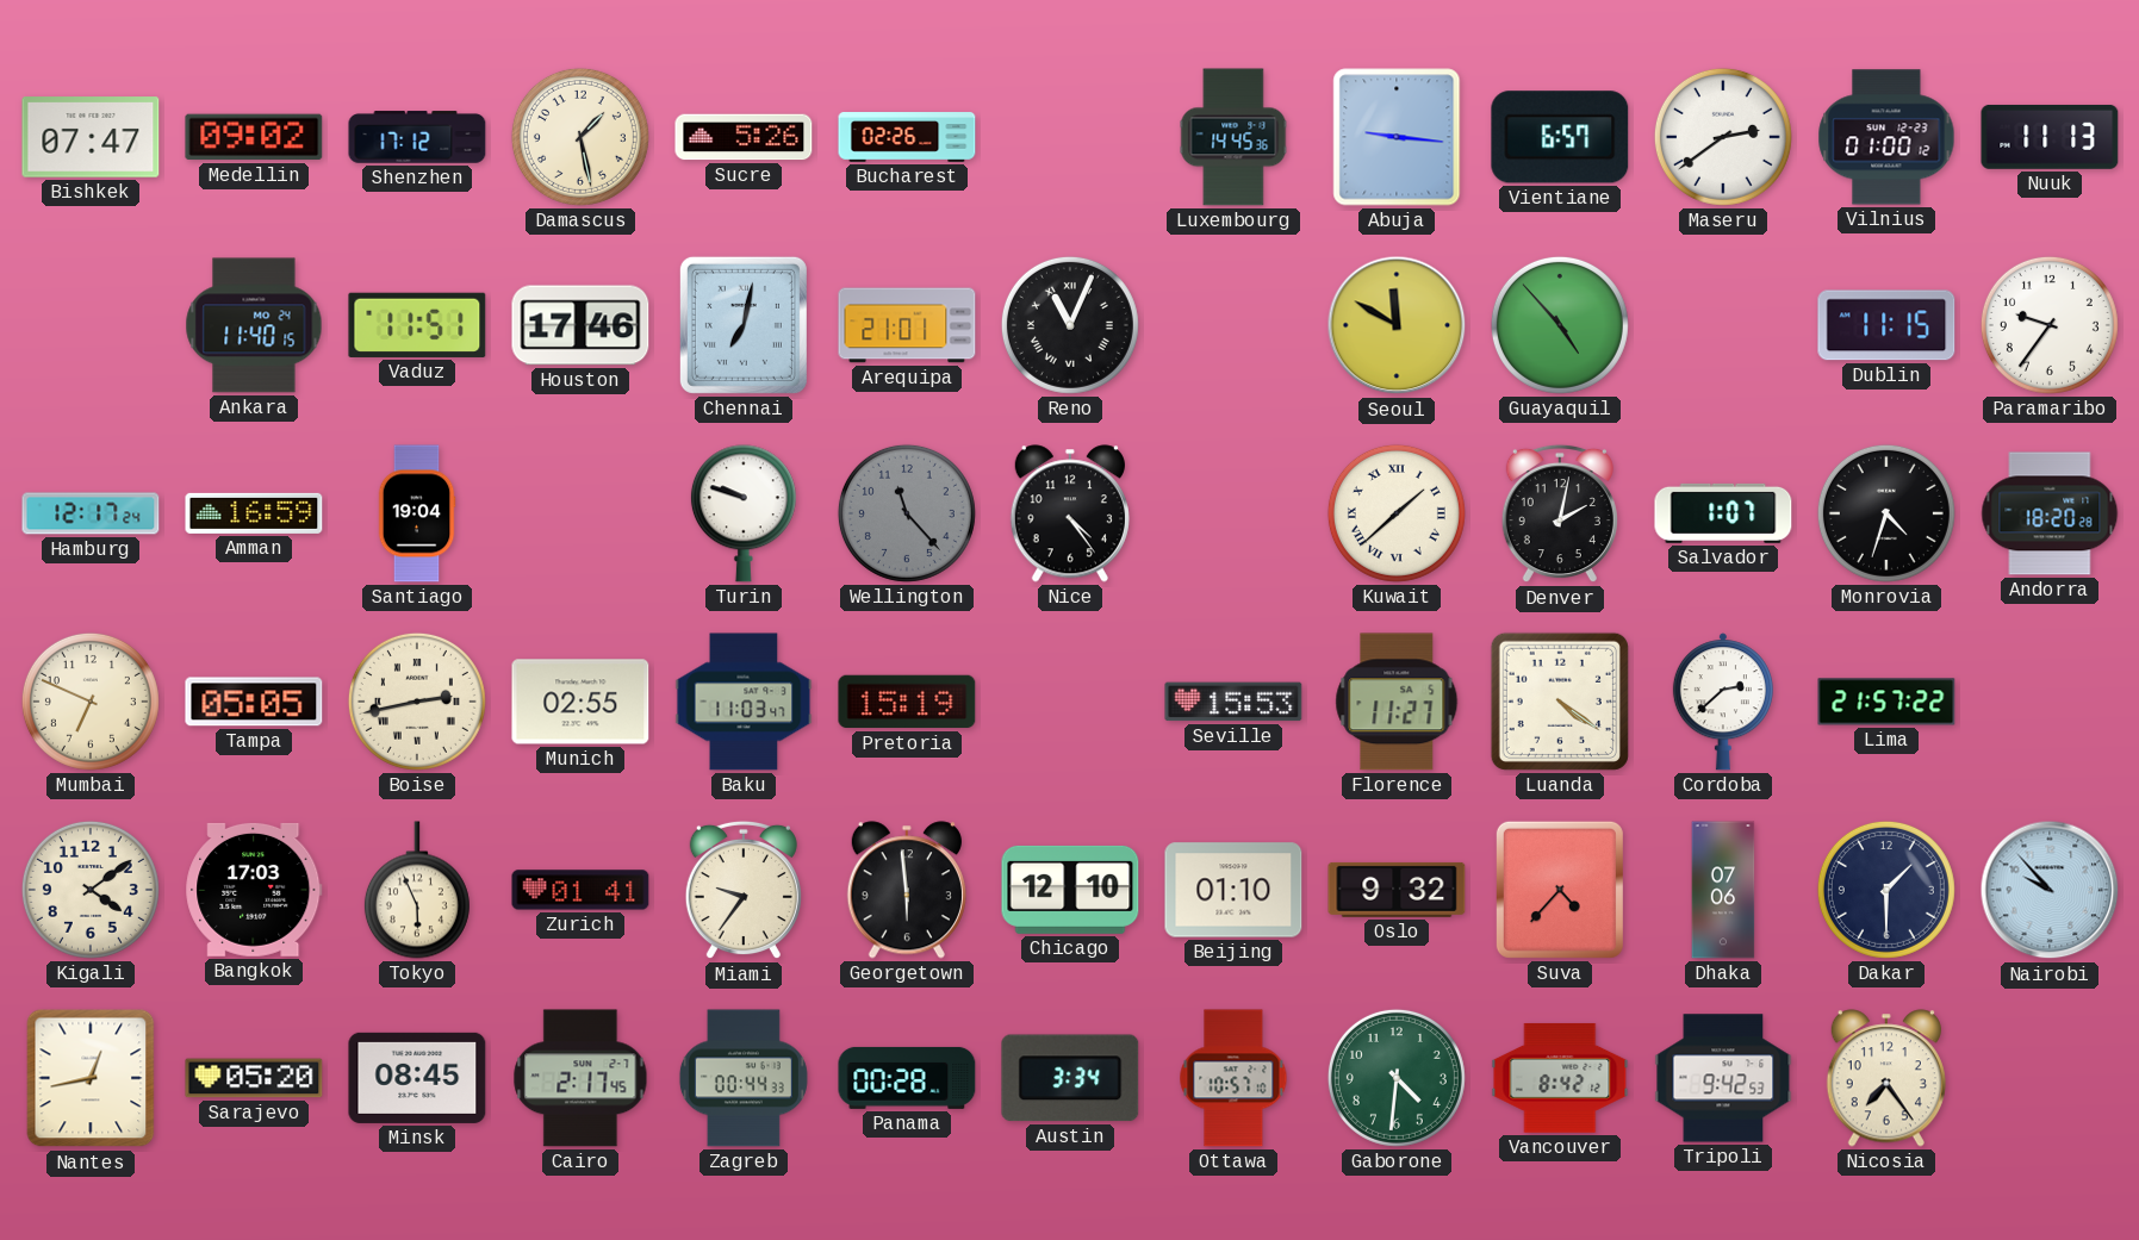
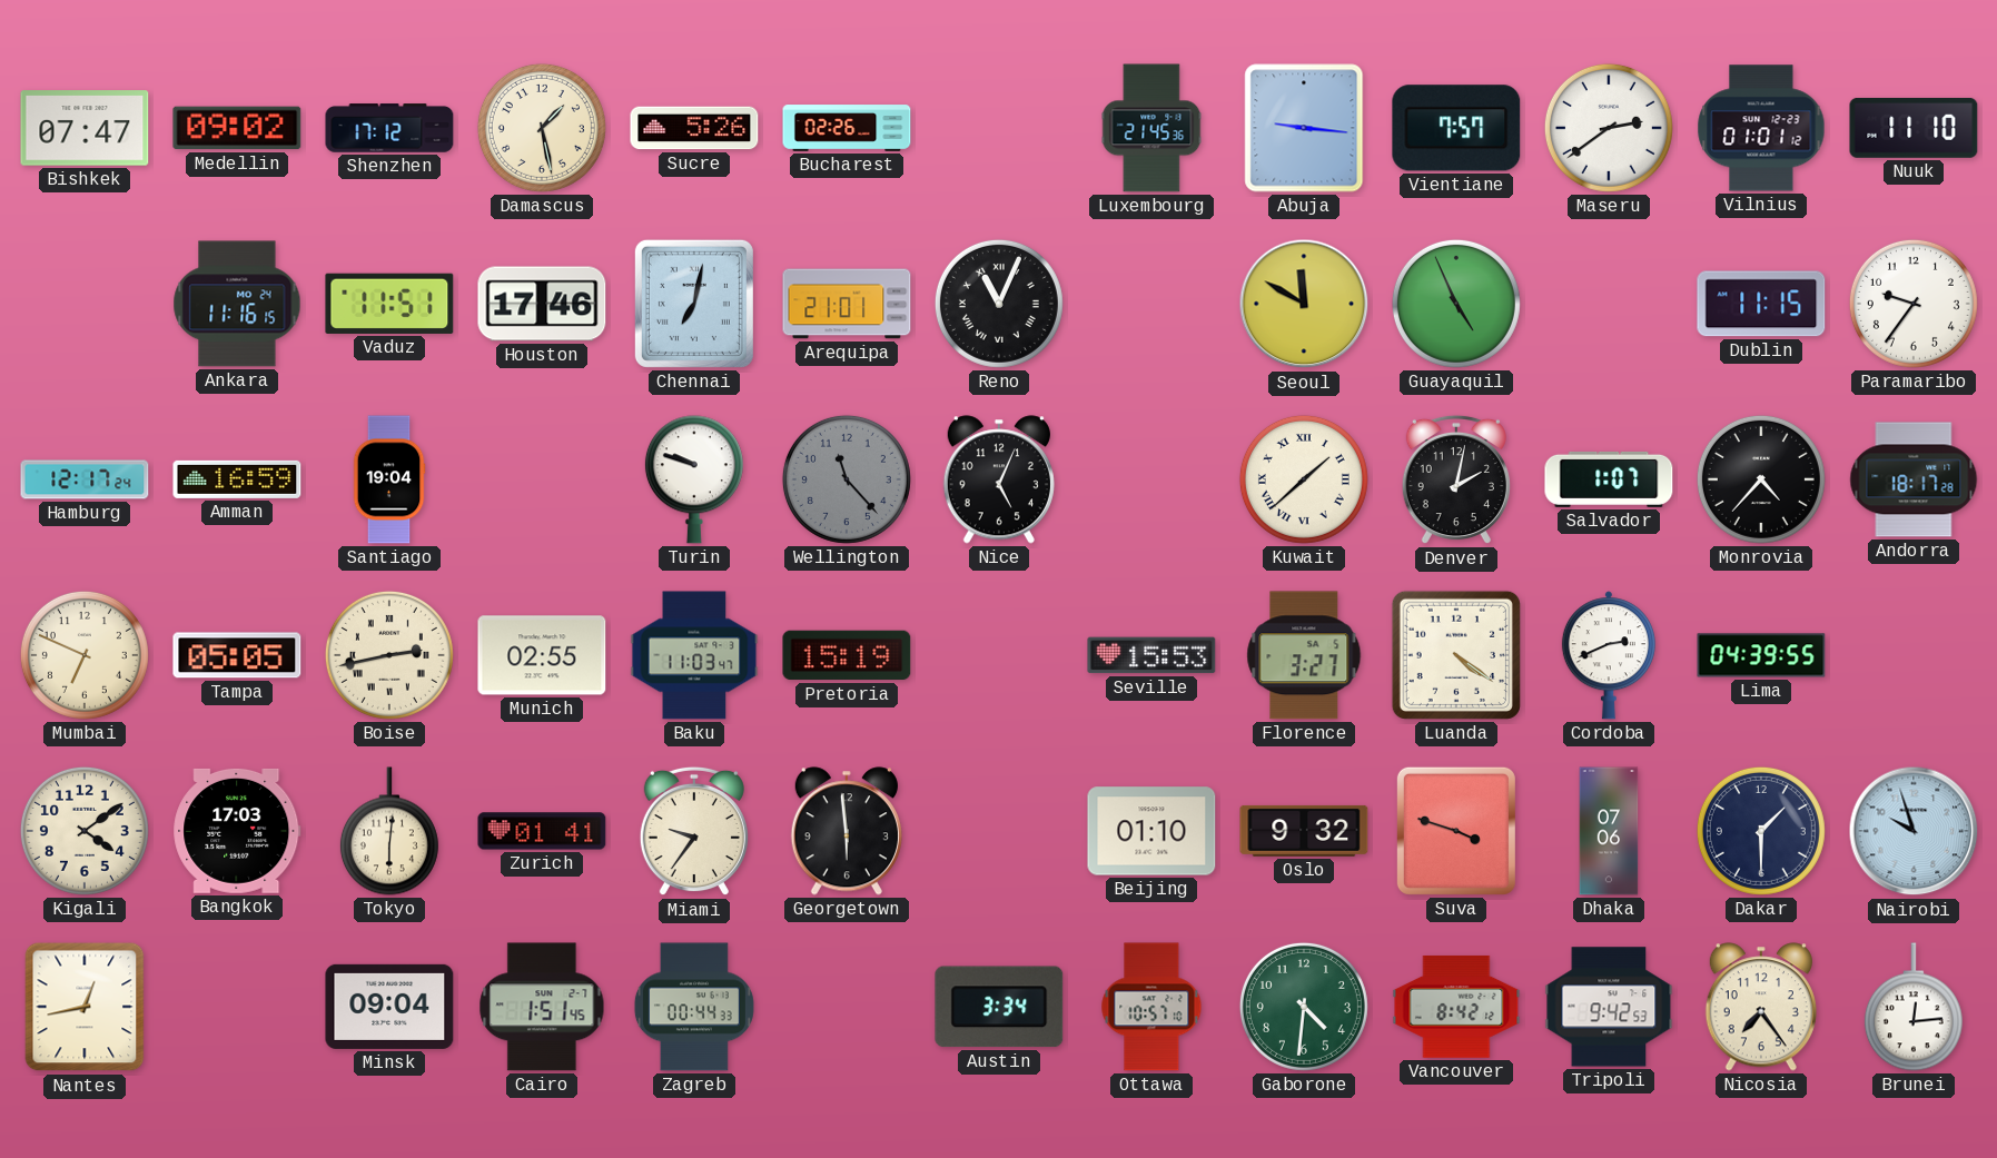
Luxembourg: 14:45 -> 21:45 (1151, 128)
Vientiane: 6:57 -> 7:57 (1456, 128)
Vilnius: 01:00 -> 01:01 (1761, 128)
Nuuk: 11:13 -> 11:10 (1914, 128)
Ankara: 11:40 -> 11:16 (237, 304)
Guayaquil: 4:53 -> 4:56 (1456, 304)
Nice: 4:24 -> 5:04 (999, 479)
Monrovia: 4:33 -> 4:37 (1761, 479)
Andorra: 18:20 -> 18:17 (1914, 479)
Florence: 11:27 -> 3:27 (1304, 655)
Cordoba: 2:38 -> 2:41 (1609, 655)
Lima: 21:57 -> 04:39 (1761, 655)
Tokyo: 5:56 -> 6:01 (389, 831)
Chicago: 12:10 -> none (1070, 890)
Suva: 4:37 -> 3:48 (1456, 831)
Nairobi: 9:53 -> 9:57 (1914, 831)
Sarajevo: 05:20 -> none (254, 1078)
Minsk: 08:45 -> 09:04 (389, 1007)
Cairo: 2:17 -> 1:51 (542, 1007)
Panama: 00:28 -> none (907, 1078)
Brunei: none -> 12:14 (1914, 1007)
